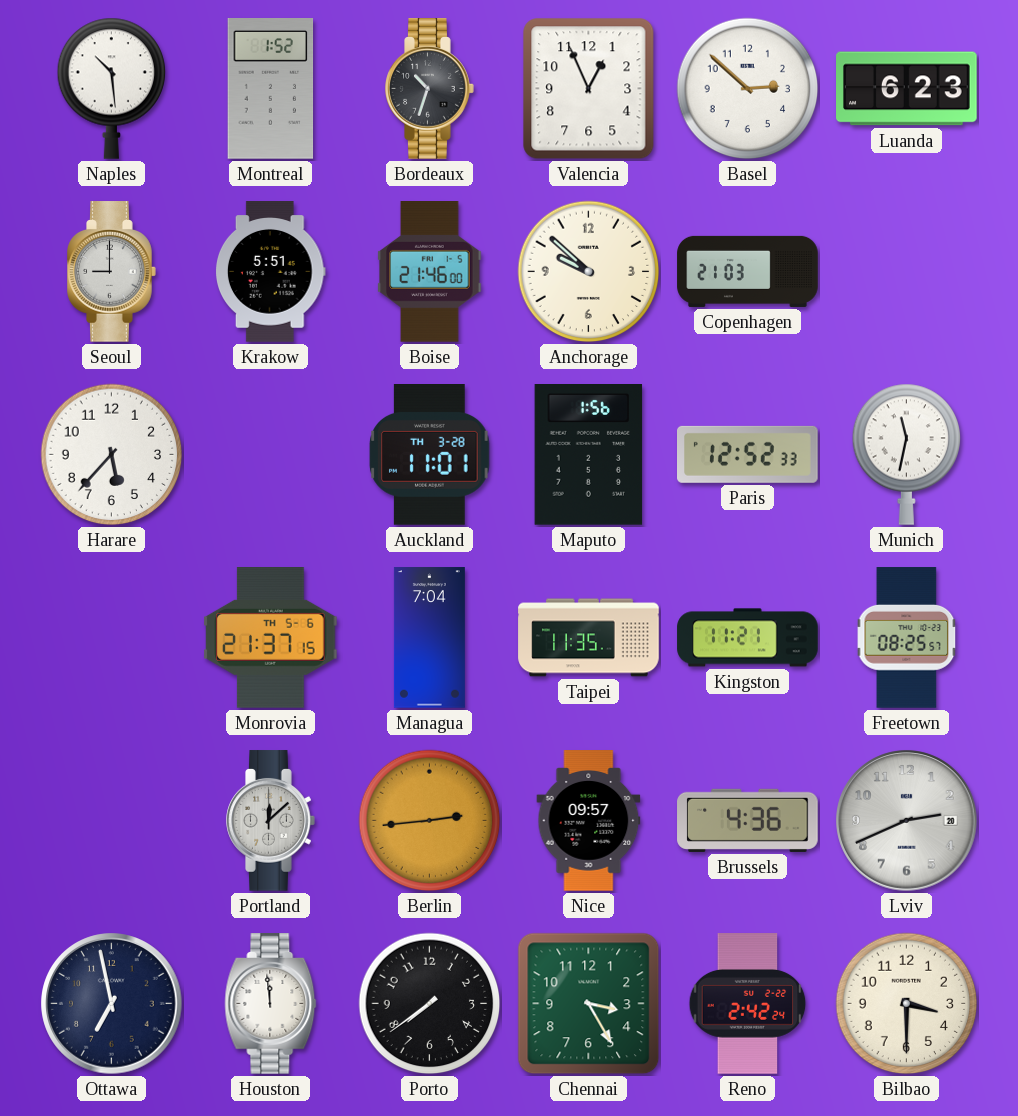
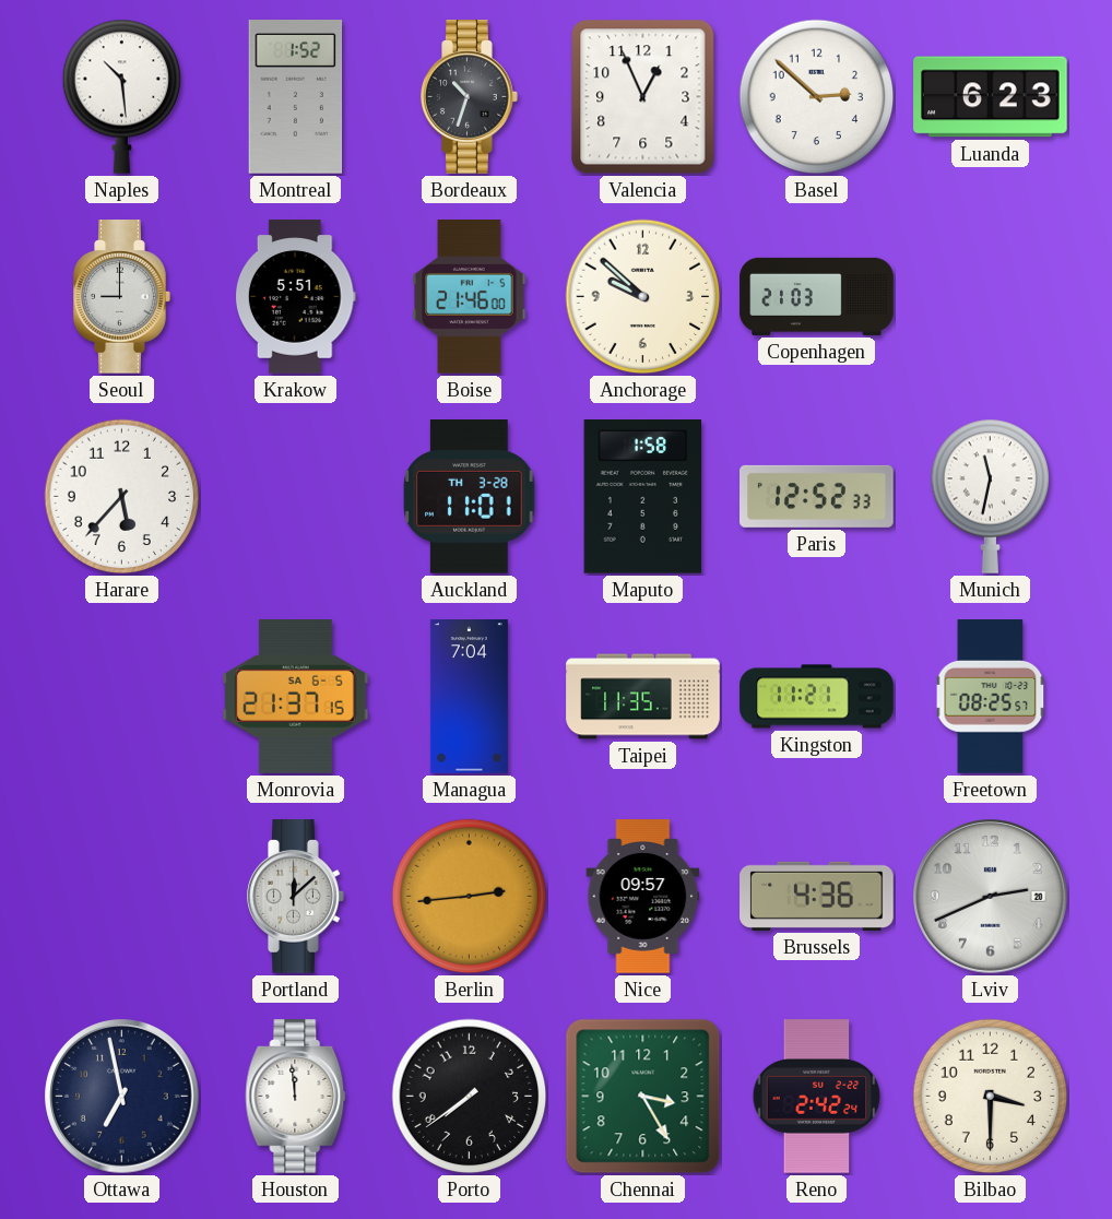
Maputo: 1:56 -> 1:58 (643, 497)
Monrovia date: TH 5-6 -> SA 6-5 (296, 697)
